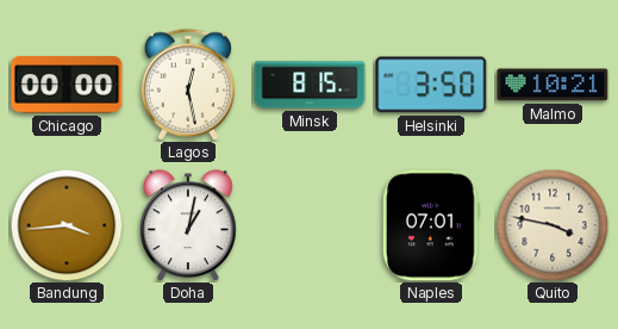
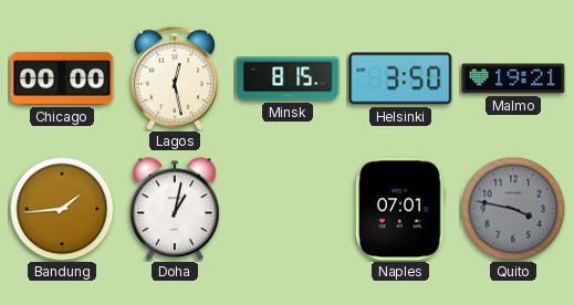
Malmo: 10:21 -> 19:21 (513, 78)
Bandung: 3:44 -> 1:44 (62, 209)
Quito dial: cream -> grey (513, 209)
